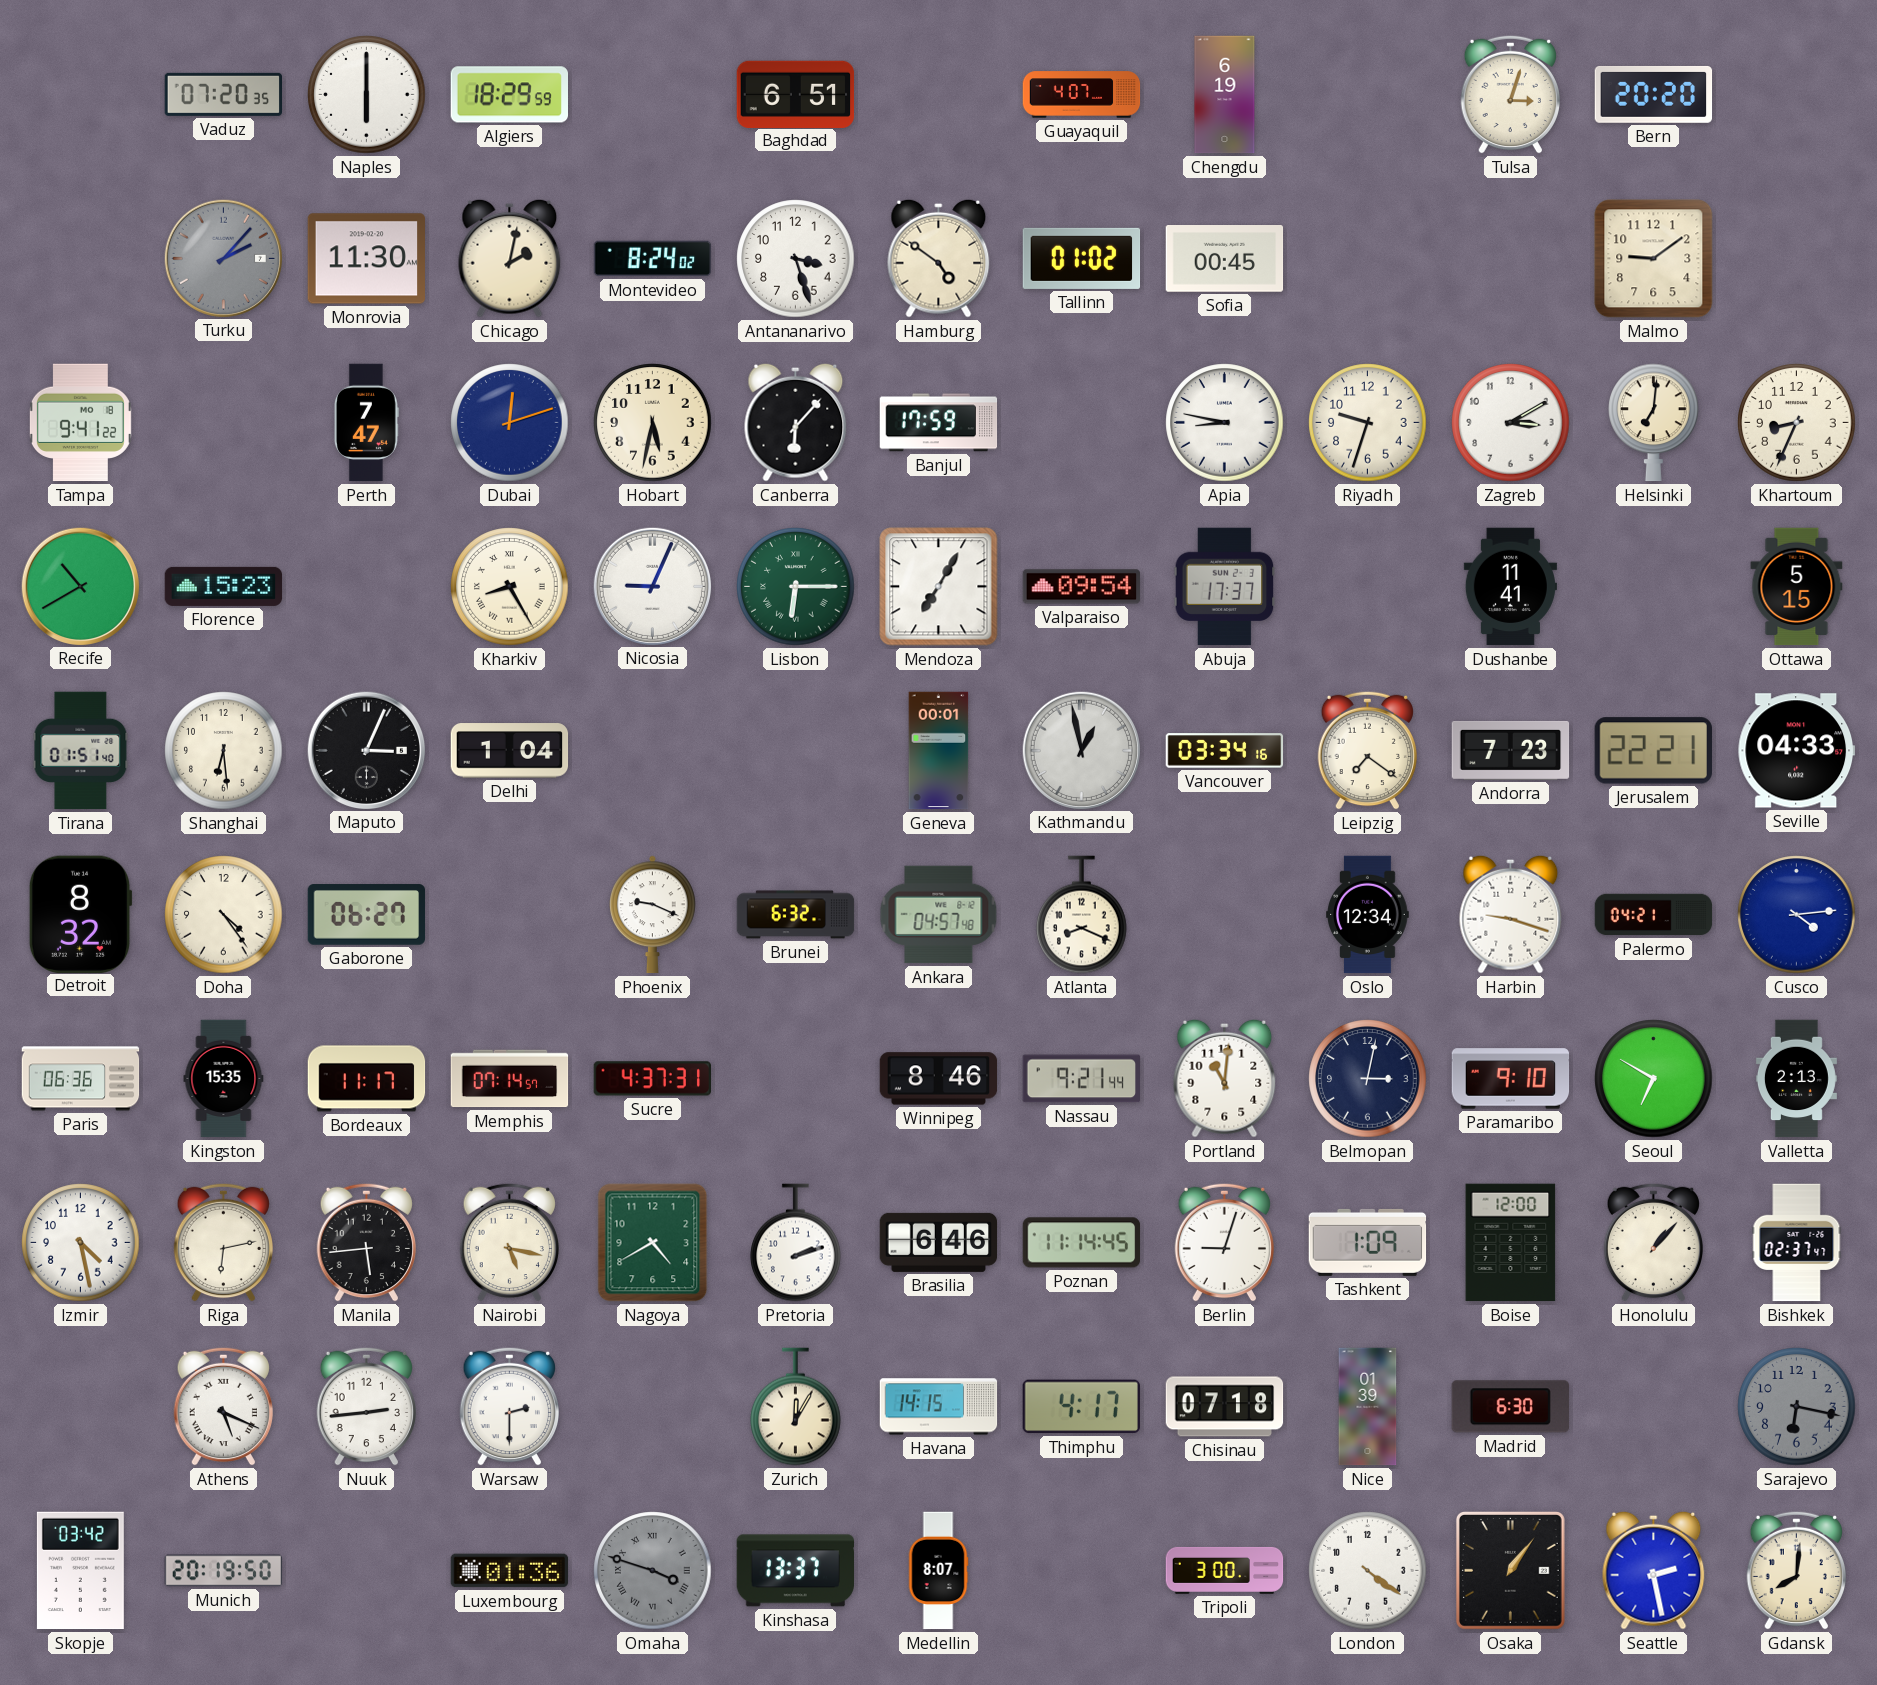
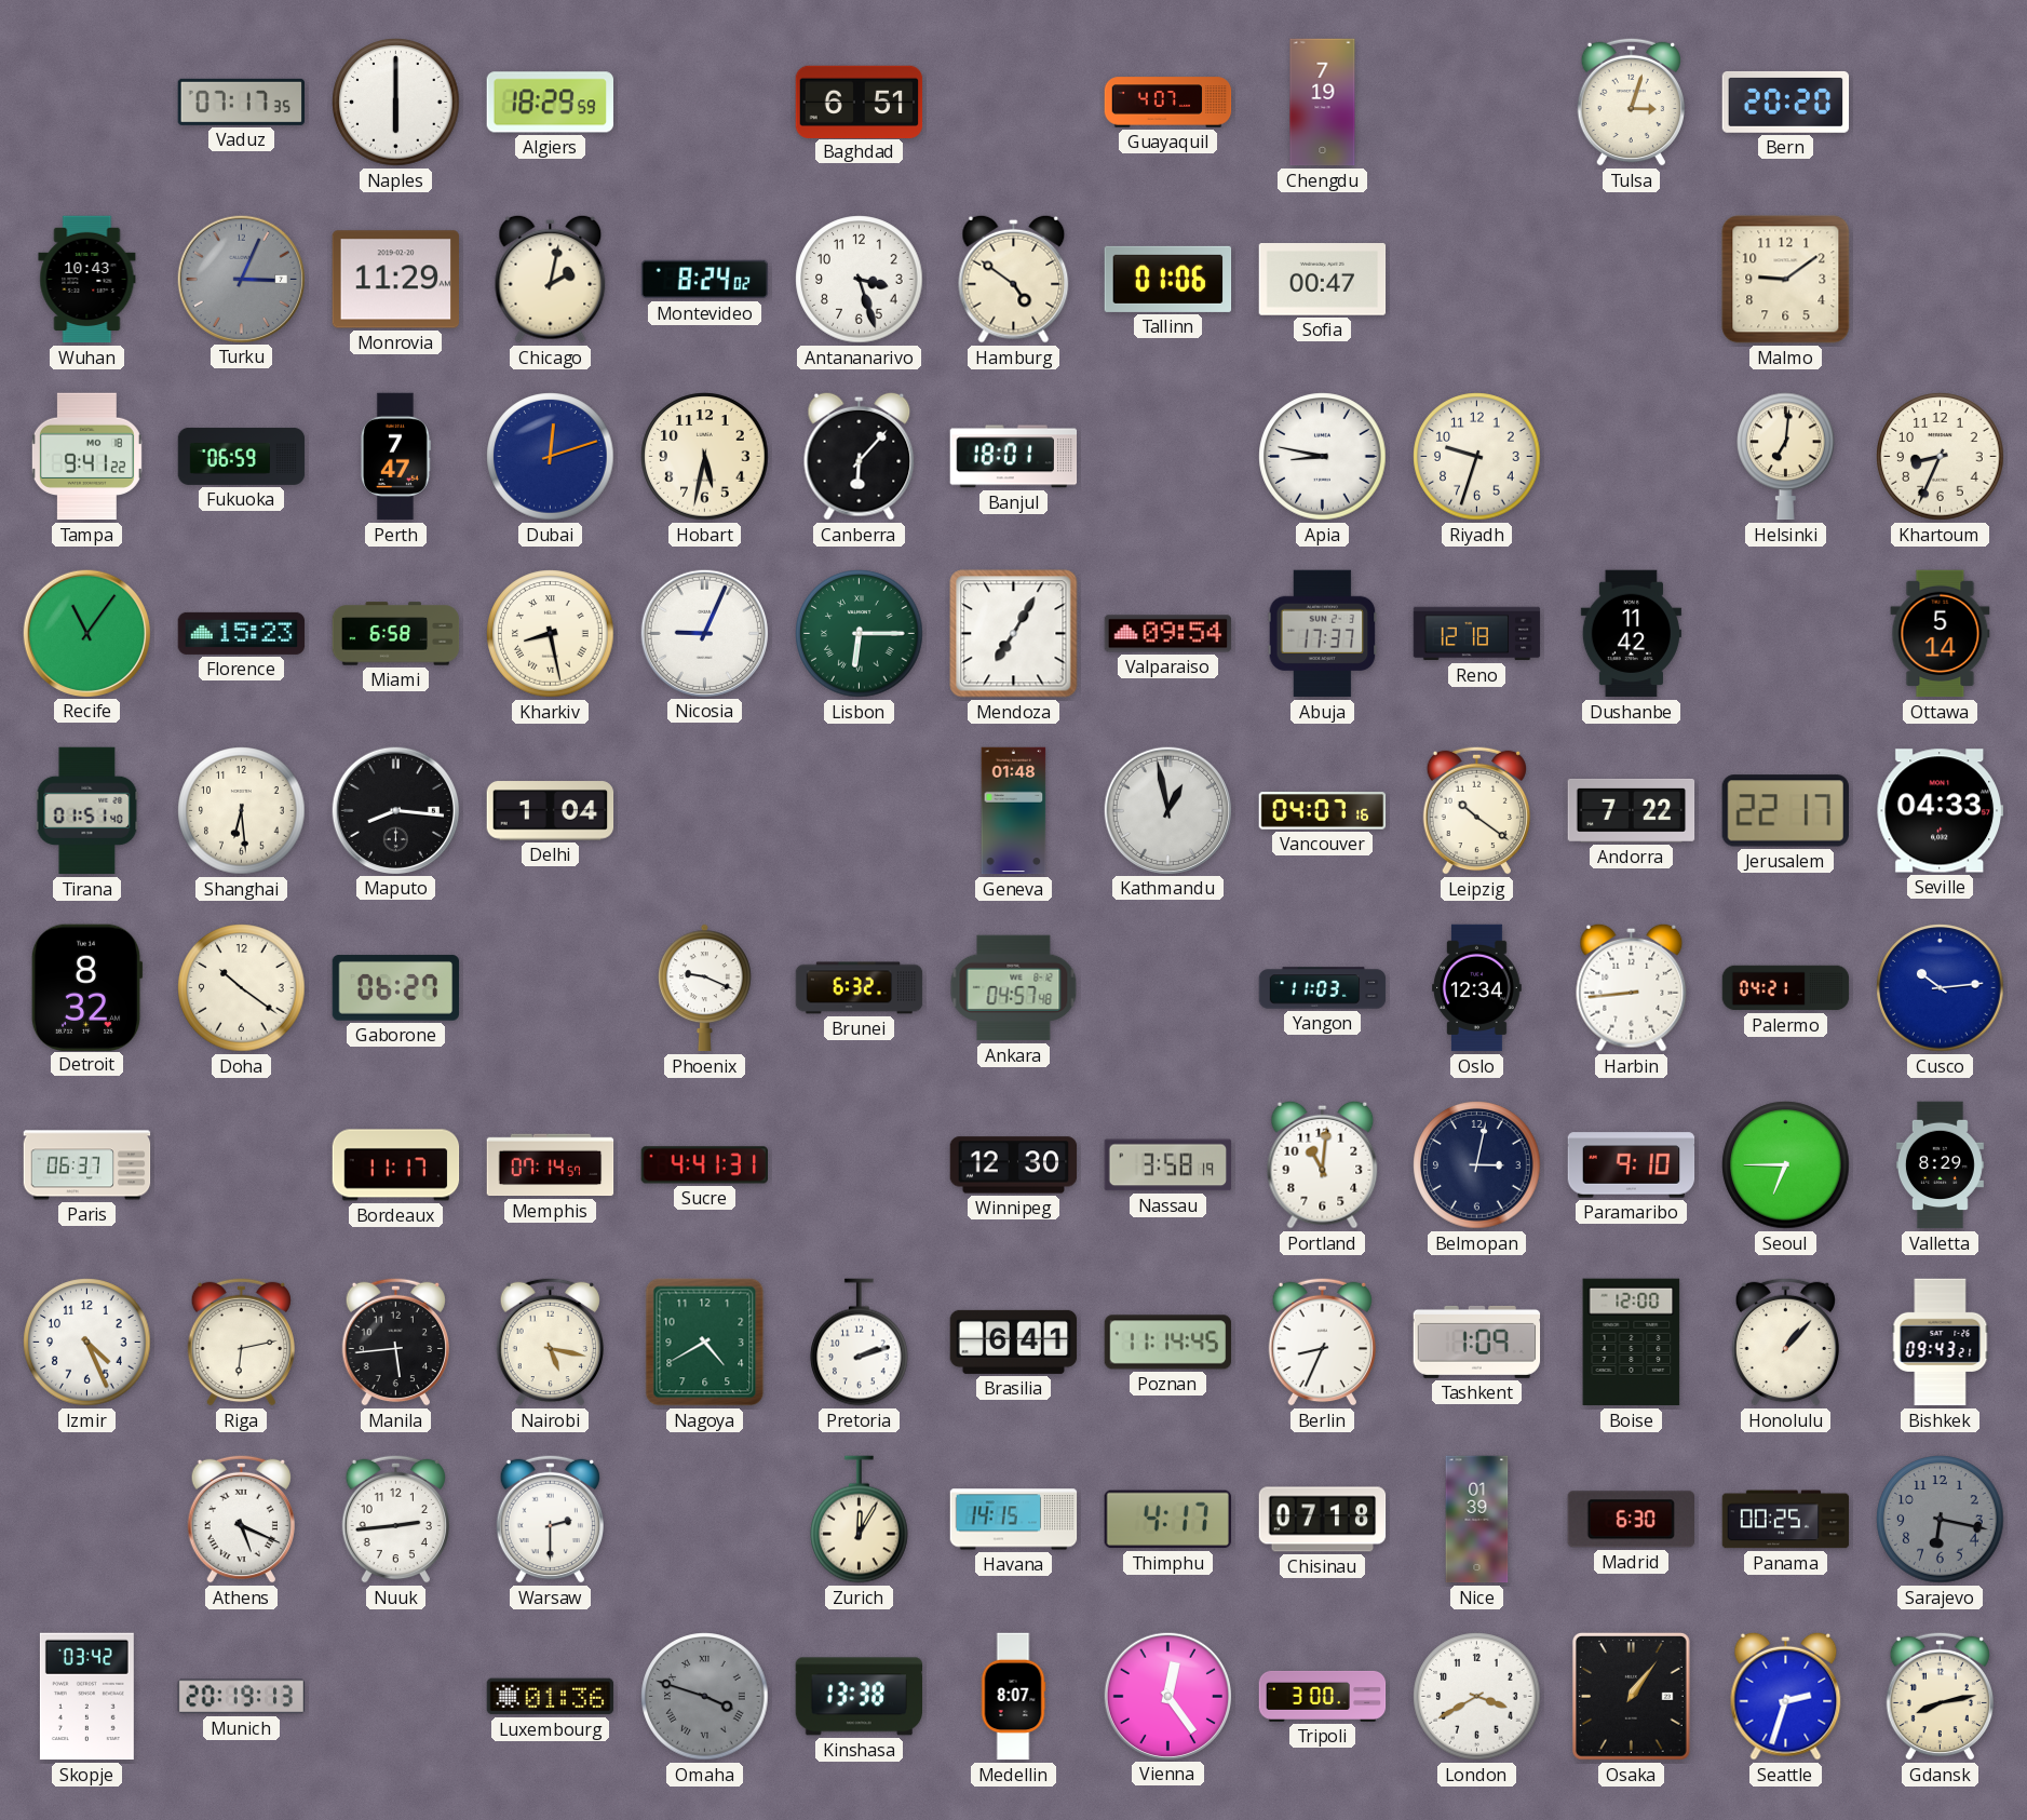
Vaduz: 07:20 -> 07:17 (241, 102)
Chengdu: 6:19 -> 7:19 (1323, 103)
Wuhan: none -> 10:43 (87, 280)
Turku: 2:07 -> 3:04 (241, 279)
Monrovia: 11:30 -> 11:29 (395, 280)
Tallinn: 01:02 -> 01:06 (1168, 279)
Sofia: 00:45 -> 00:47 (1323, 280)
Fukuoka: none -> 06:59 (242, 456)
Banjul: 17:59 -> 18:01 (1014, 457)
Zagreb: 3:10 -> none (1511, 423)
Recife: 10:40 -> 11:06 (86, 633)
Miami: none -> 6:58 (396, 634)
Kharkiv: 8:25 -> 8:28 (551, 634)
Reno: none -> 12:18 (1477, 634)
Dushanbe: 11:41 -> 11:42 (1631, 634)
Ottawa: 5:15 -> 5:14 (1941, 634)
Maputo: 3:04 -> 8:16 (395, 810)
Geneva: 00:01 -> 01:48 (1014, 811)
Vancouver: 03:34 -> 04:07 (1323, 811)
Leipzig: 7:21 -> 10:21 (1476, 810)
Andorra: 7:23 -> 7:22 (1632, 810)
Jerusalem: 22:21 -> 22:17 (1785, 811)
Doha: 4:24 -> 10:21 (242, 988)
Atlanta: 8:19 -> none (1082, 915)
Yangon: none -> 11:03 (1323, 988)
Harbin: 9:18 -> 8:44 (1632, 987)
Cusco: 4:14 -> 10:14 (1941, 988)
Paris: 06:36 -> 06:37 (87, 1165)
Kingston: 15:35 -> none (224, 1079)
Sucre: 4:37 -> 4:41 (704, 1165)
Winnipeg: 8:46 -> 12:30 (1014, 1165)
Nassau: 9:21 -> 3:58 (1168, 1165)
Seoul: 6:50 -> 6:45 (1786, 1165)
Valletta: 2:13 -> 8:29 (1940, 1165)
Izmir: 4:28 -> 4:26 (87, 1343)
Brasilia: 6:46 -> 6:41 (1014, 1342)
Berlin: 9:03 -> 8:34 (1322, 1342)
Bishkek: 02:37 -> 09:43 (1941, 1343)
Panama: none -> 00:25 (1786, 1520)
Munich: 20:19:50 -> 20:19:13 (242, 1697)
Kinshasa: 13:37 -> 13:38 (859, 1697)
Vienna: none -> 12:24 (1167, 1696)
London: 4:21 -> 3:40 (1477, 1697)
Seattle: 2:28 -> 2:33 (1786, 1696)
Gdansk: 8:01 -> 8:13 (1940, 1696)
